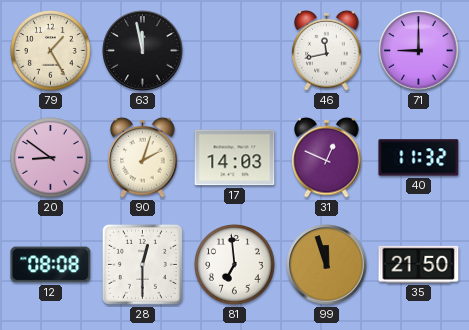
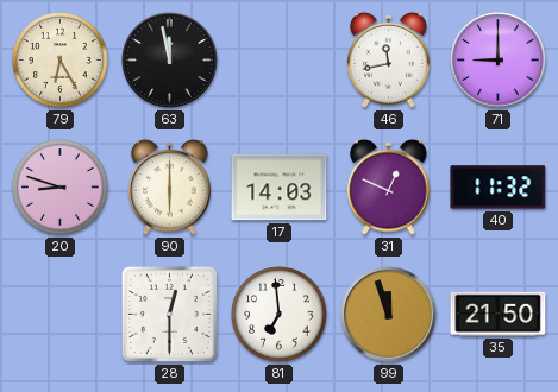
79: 1:25 -> 6:25 (61, 61)
20: 8:51 -> 8:48 (61, 188)
90: 2:03 -> 6:00 (170, 186)
12: 08:08 -> none (51, 265)
